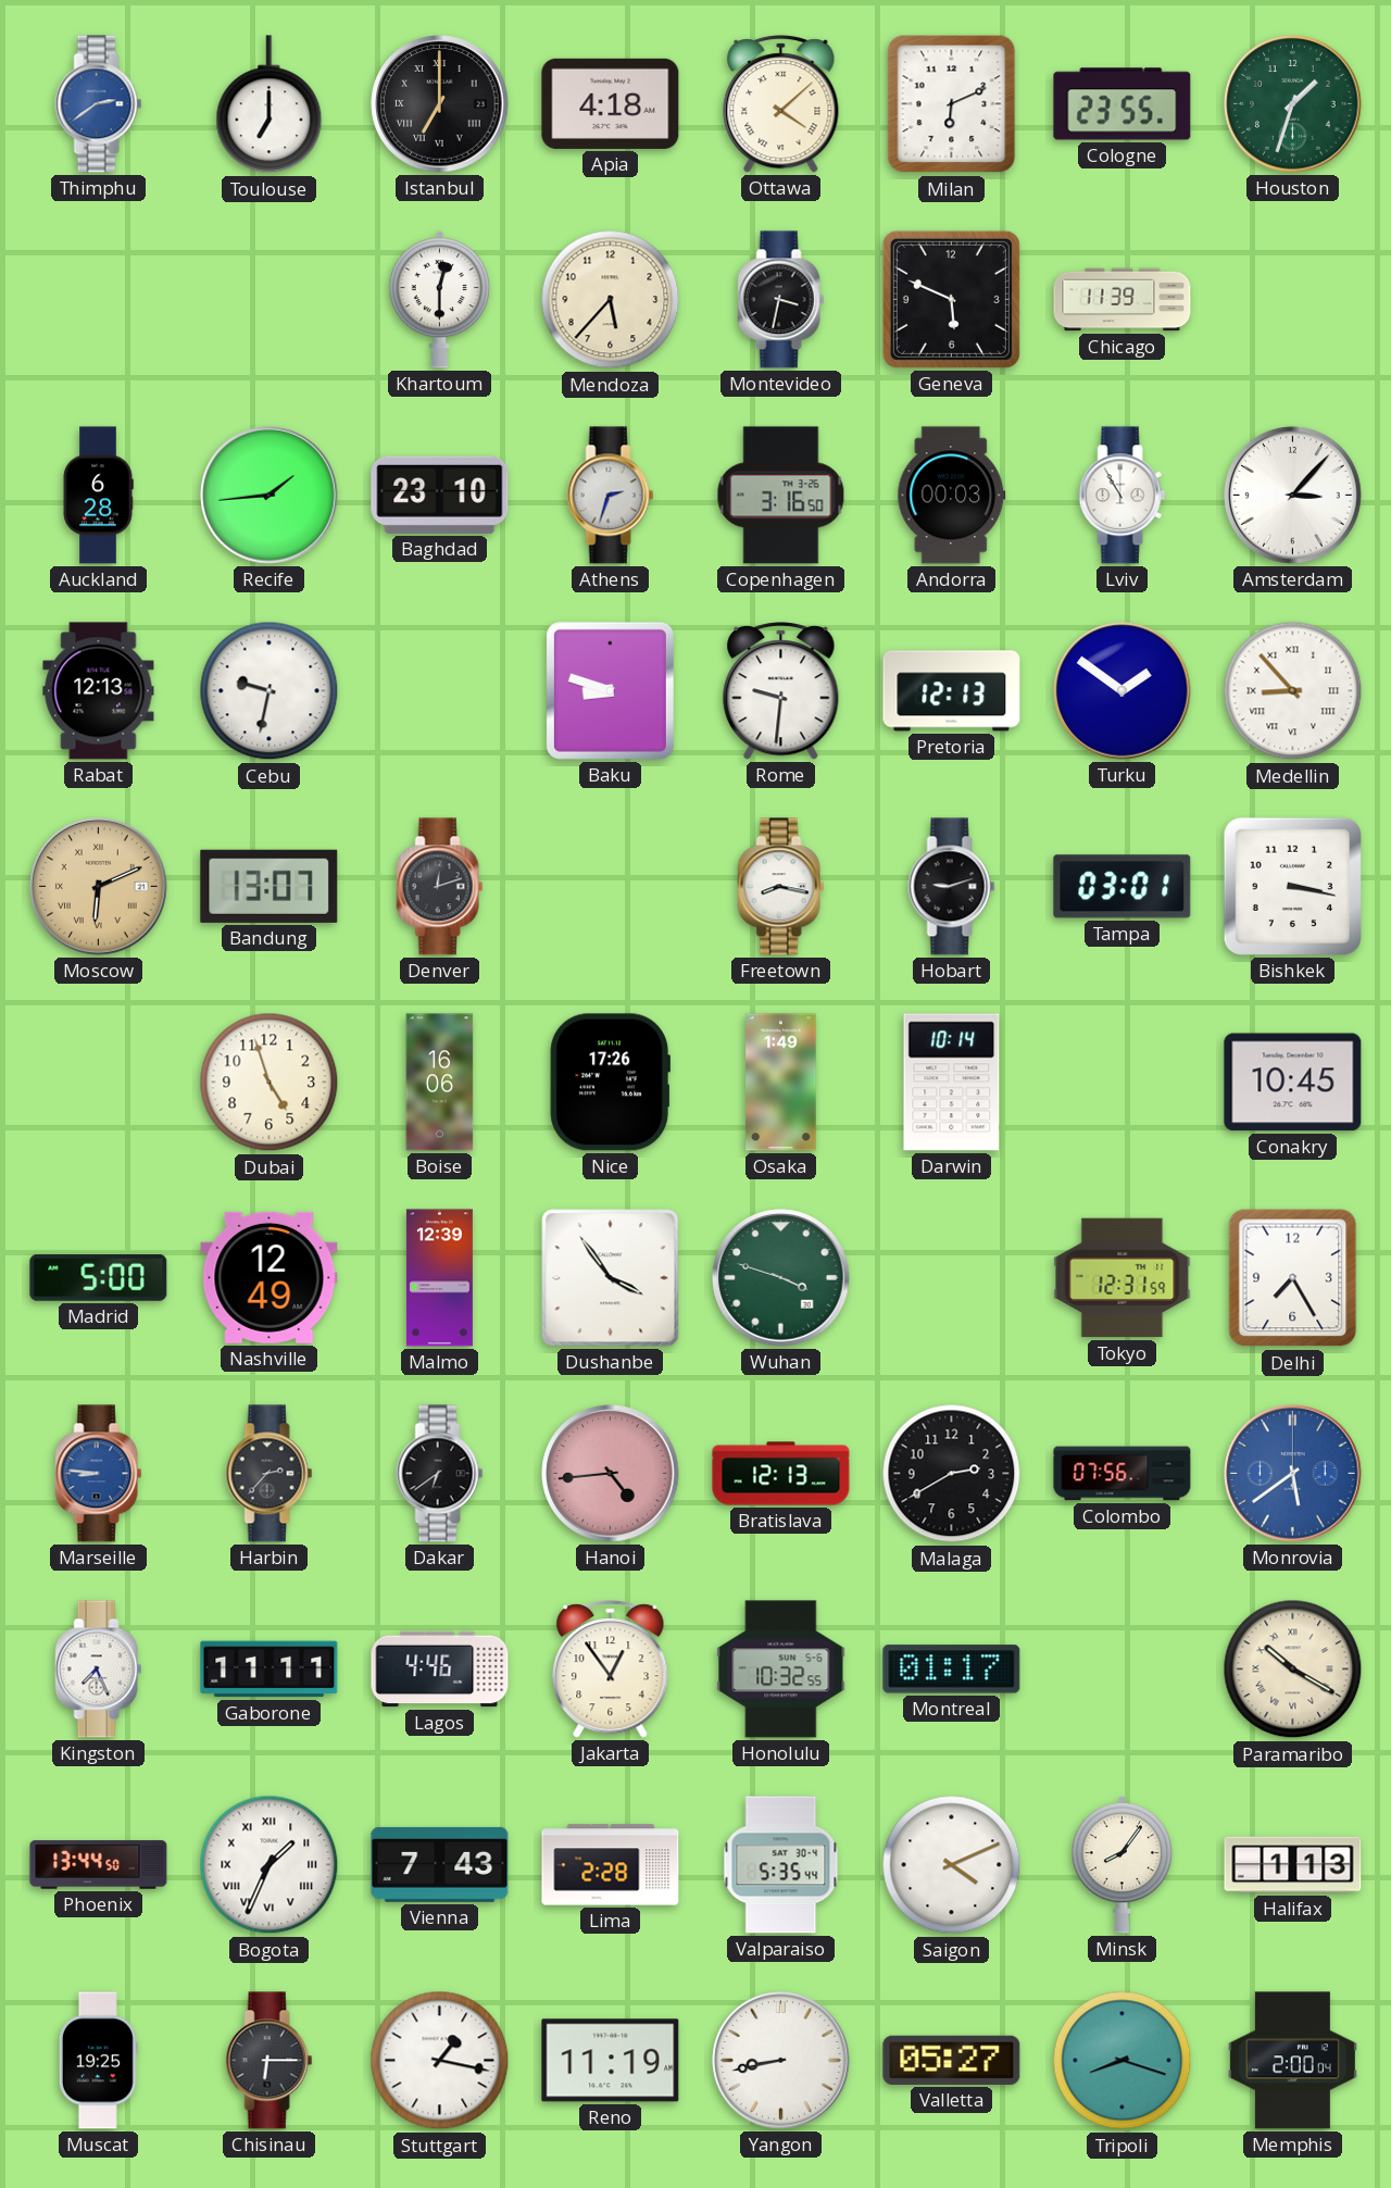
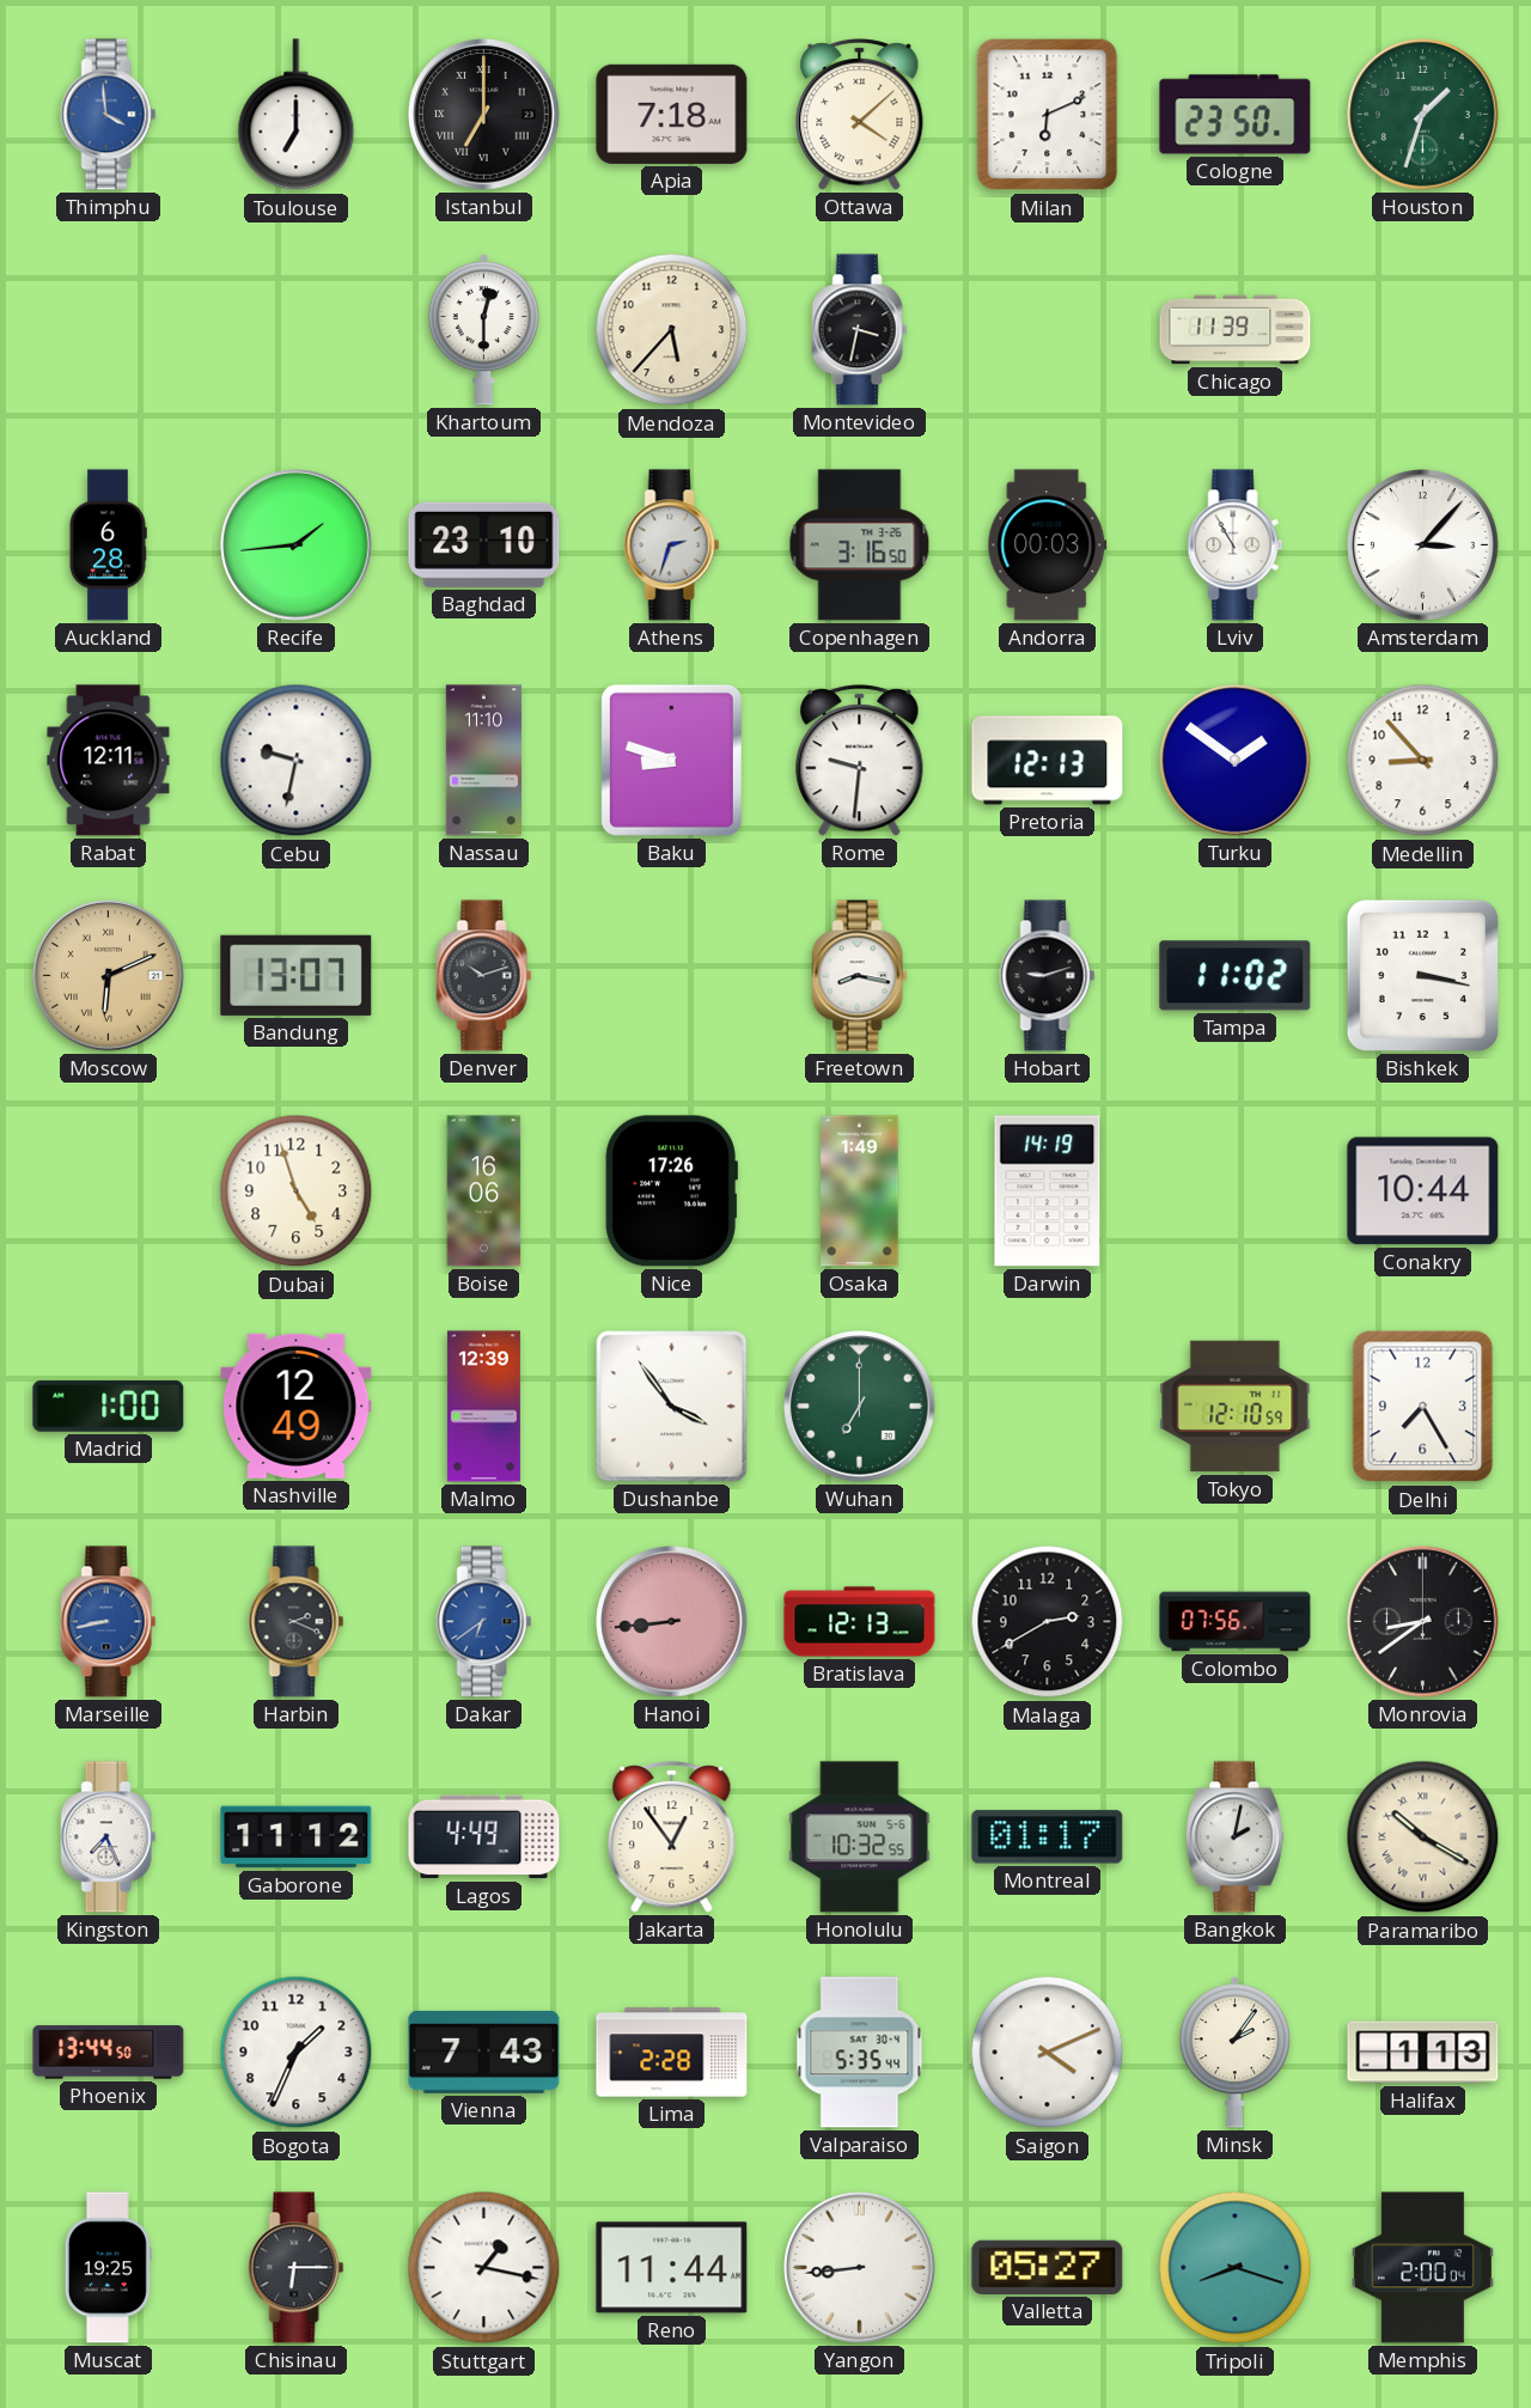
Thimphu: 2:39 -> 3:59 (109, 115)
Apia: 4:18 -> 7:18 (672, 114)
Cologne: 23:55 -> 23:50 (1236, 115)
Geneva: 5:49 -> none (951, 299)
Rabat: 12:13 -> 12:11 (109, 761)
Nassau: none -> 11:10 (483, 761)
Medellin numerals: Roman -> Arabic (1423, 761)
Denver: 12:12 -> 10:12 (484, 976)
Tampa: 03:01 -> 11:02 (1236, 976)
Darwin: 10:14 -> 14:19 (1048, 1191)
Conakry: 10:45 -> 10:44 (1423, 1191)
Madrid: 5:00 -> 1:00 (109, 1406)
Wuhan: 3:48 -> 7:00 (860, 1407)
Tokyo: 12:31 -> 12:10 (1236, 1407)
Marseille: 8:46 -> 8:43 (109, 1622)
Harbin: 2:37 -> 2:19 (297, 1622)
Dakar dial: black -> blue (484, 1622)
Hanoi: 4:44 -> 8:44 (672, 1622)
Monrovia: 5:39 -> 8:39 (1423, 1622)
Monrovia dial: blue -> black (1423, 1622)
Gaborone: 11:11 -> 11:12 (297, 1837)
Lagos: 4:46 -> 4:49 (484, 1837)
Bangkok: none -> 2:02 (1234, 1837)
Bogota numerals: Roman -> Arabic (297, 2053)
Minsk: 8:06 -> 2:06 (1236, 2052)
Reno: 11:19 -> 11:44 (672, 2268)
Yangon: 8:43 -> 8:44 (860, 2268)
